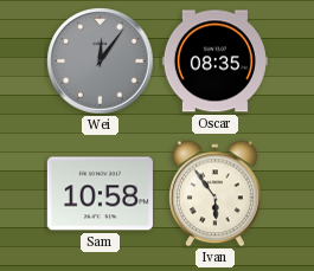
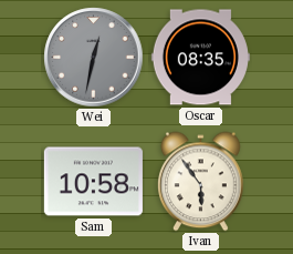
Wei: 12:06 -> 12:32 (94, 58)
